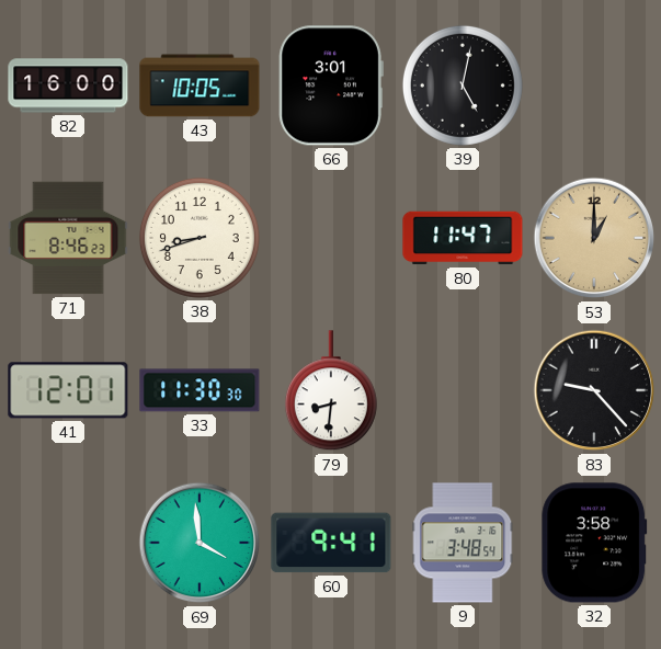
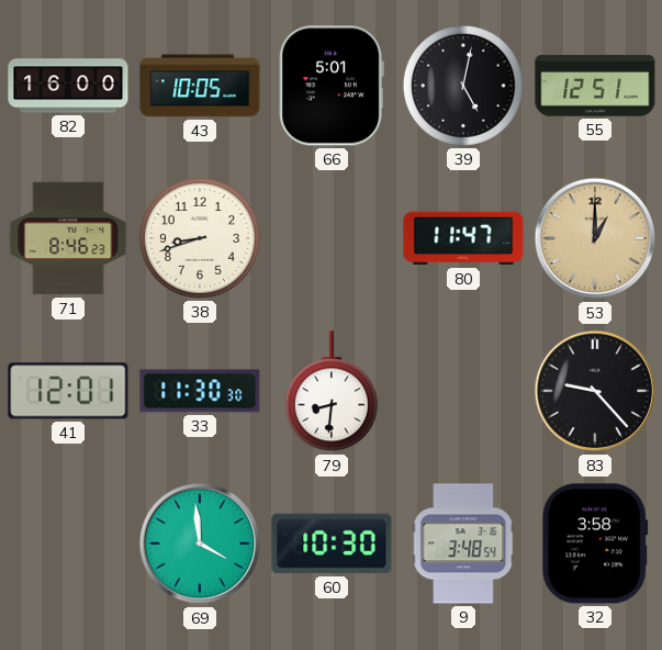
66: 3:01 -> 5:01 (332, 86)
55: none -> 12:51 (595, 86)
60: 9:41 -> 10:30 (332, 543)
